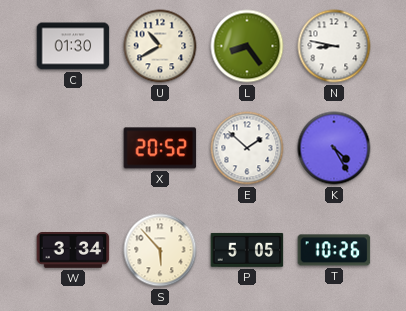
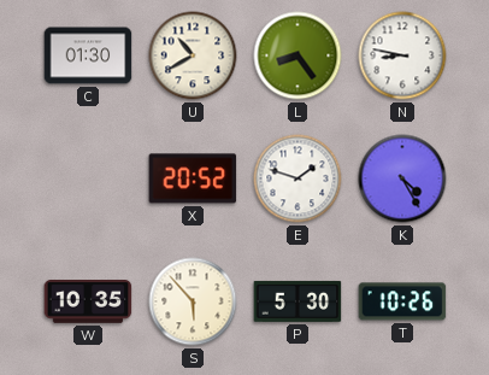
E: 1:52 -> 1:48 (297, 178)
W: 3:34 -> 10:35 (88, 303)
P: 5:05 -> 5:30 (297, 301)
